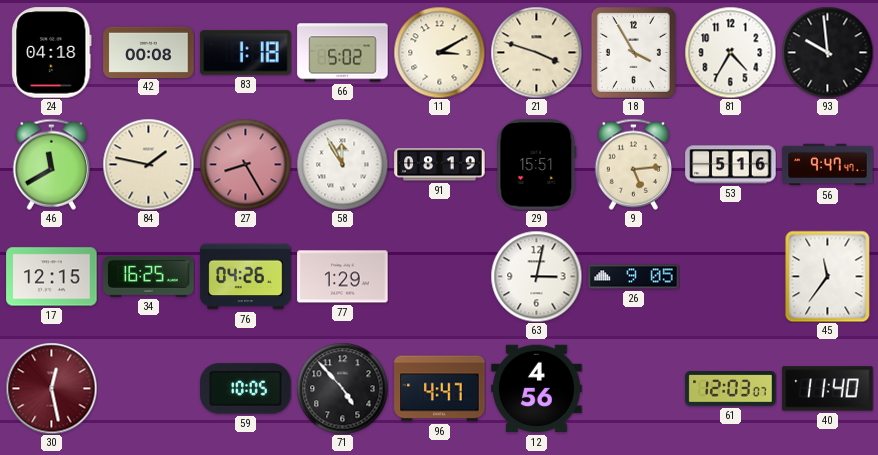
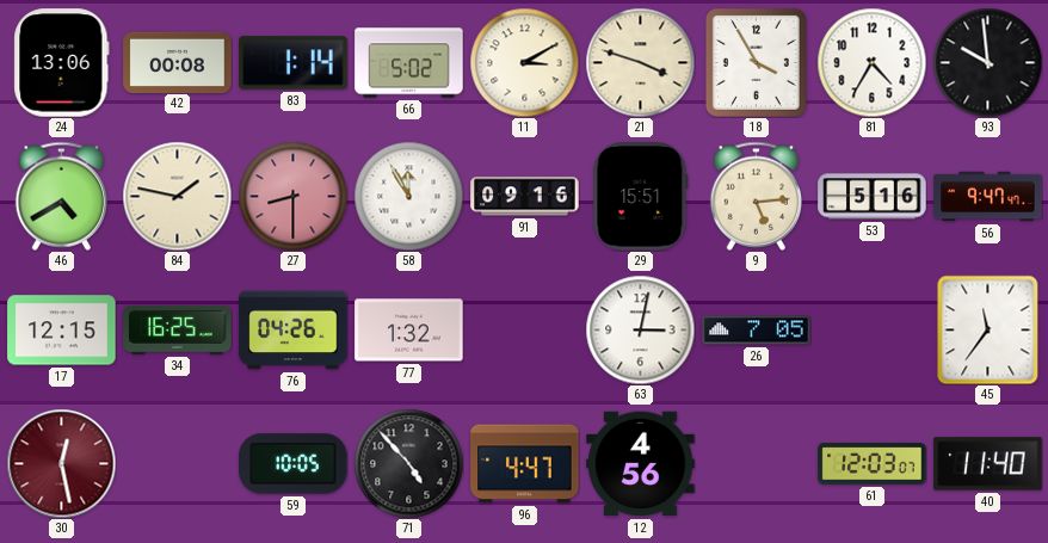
24: 04:18 -> 13:06 (62, 63)
83: 1:18 -> 1:14 (294, 63)
46: 11:40 -> 4:40 (62, 196)
27: 8:25 -> 8:30 (292, 196)
91: 08:19 -> 09:16 (525, 197)
77: 1:29 -> 1:32 (409, 331)
26: 9:05 -> 7:05 (757, 331)
